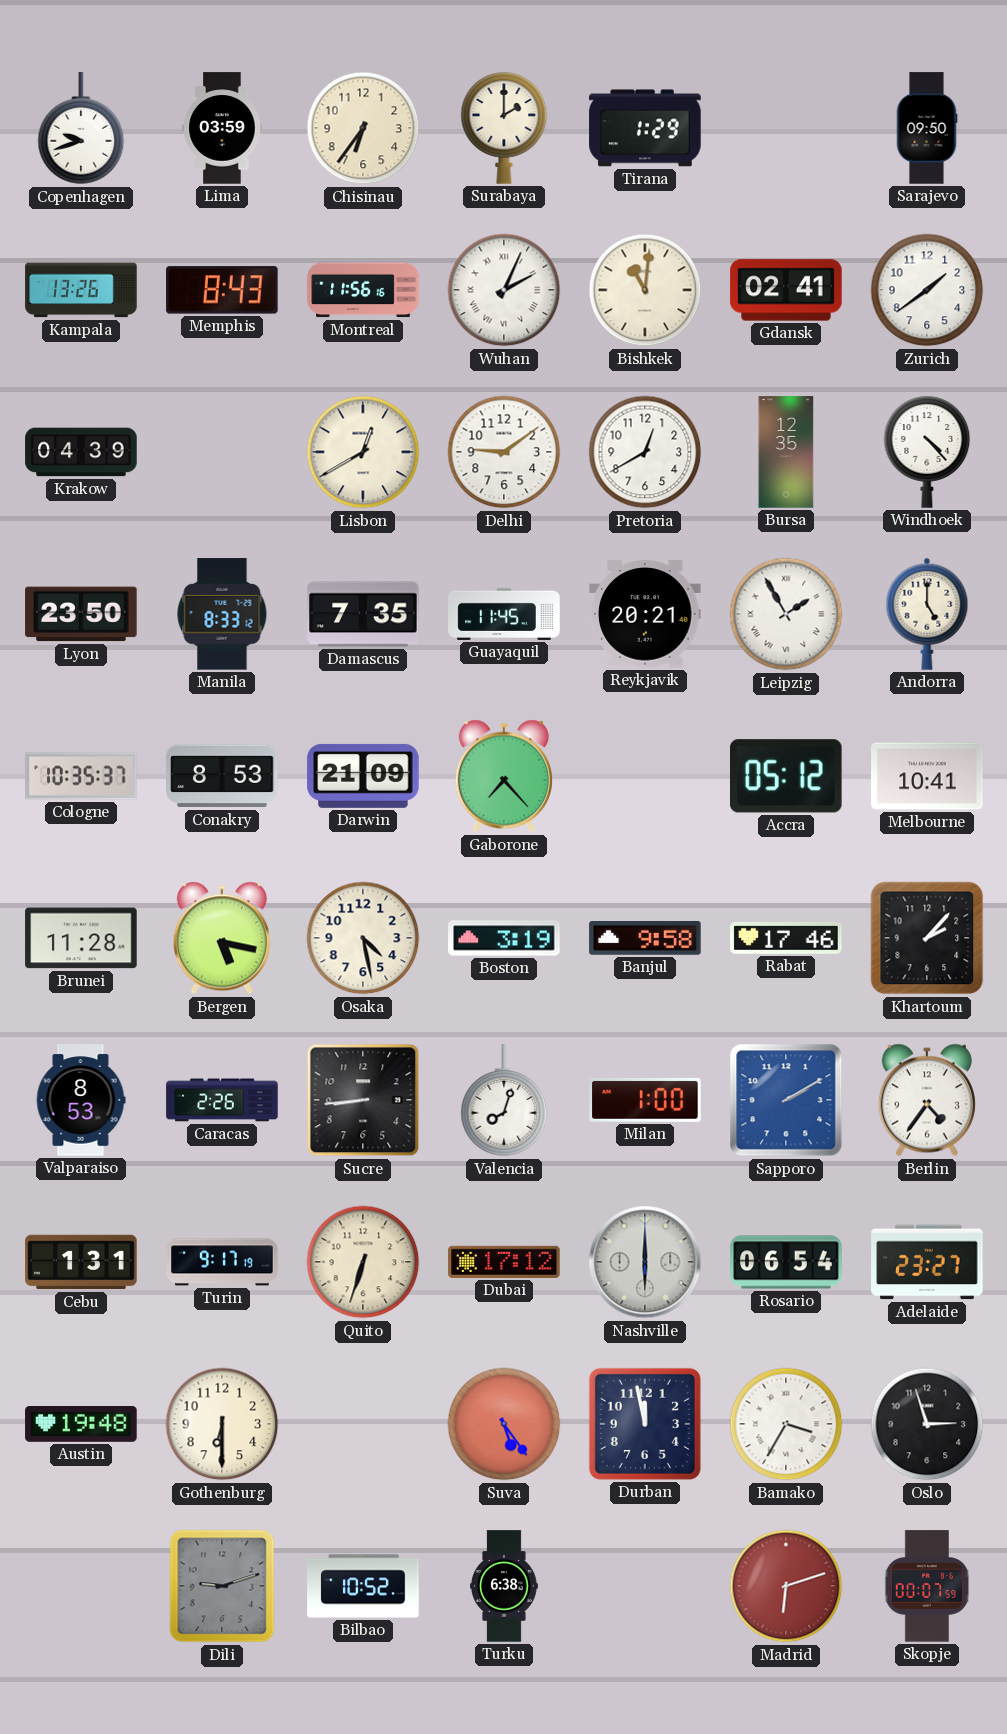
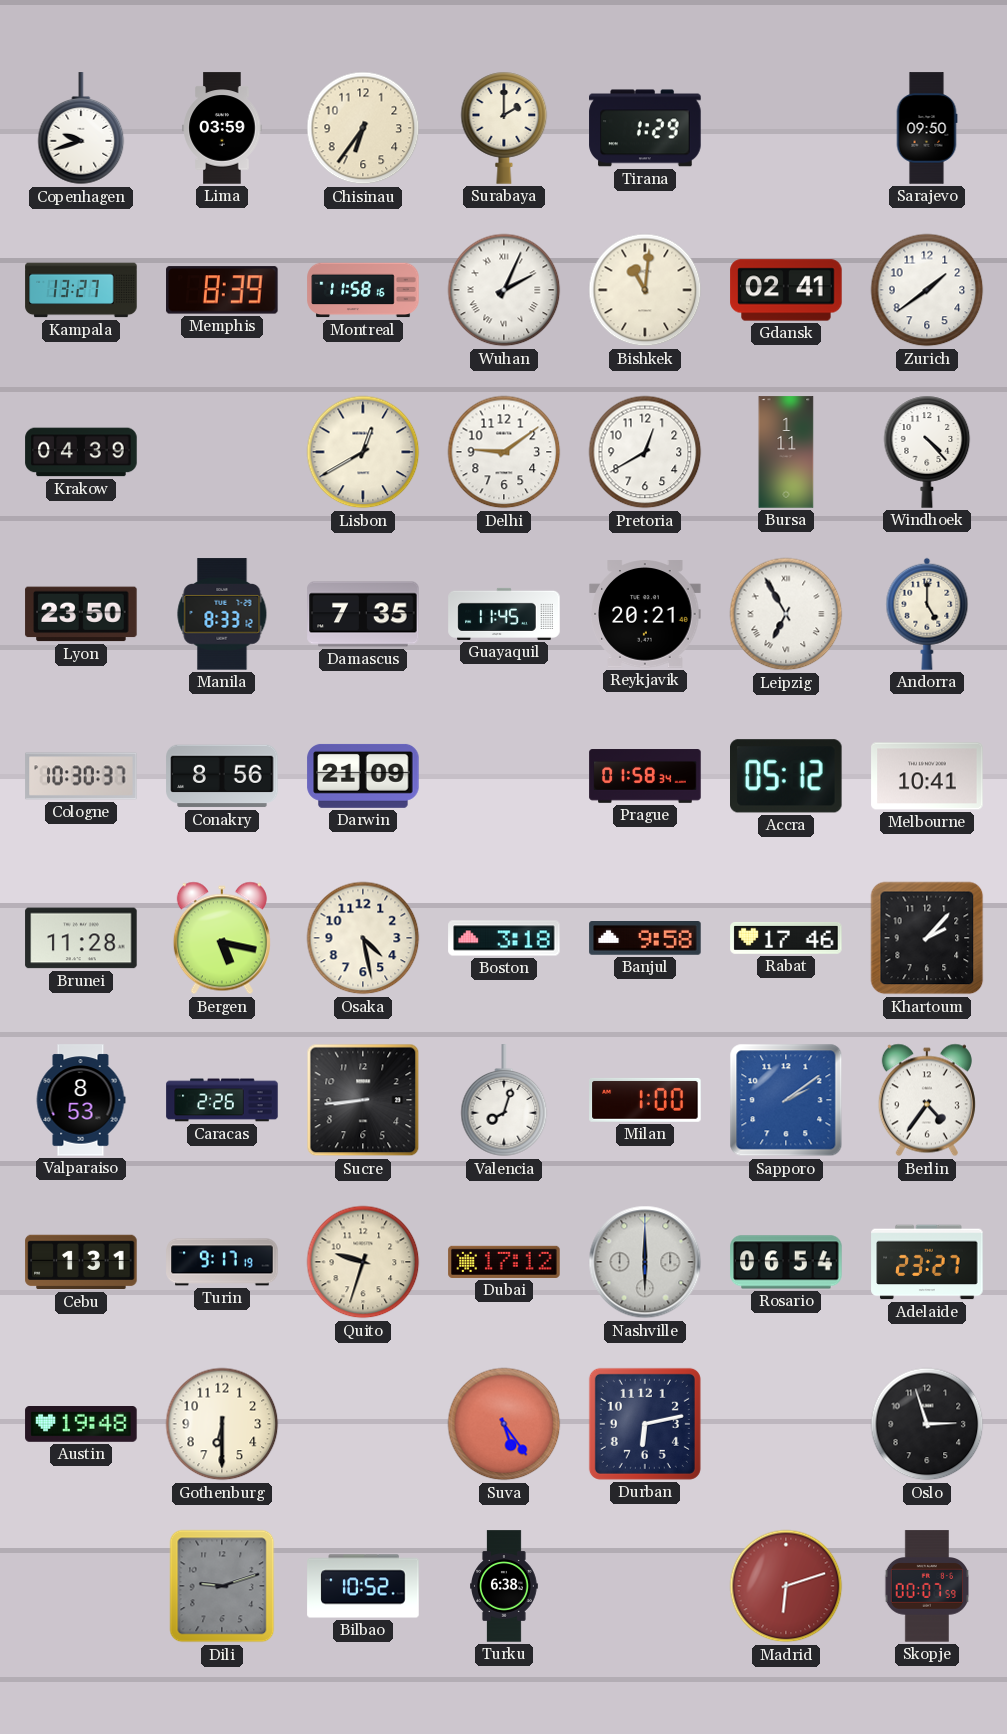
Kampala: 13:26 -> 13:27 (81, 290)
Memphis: 8:43 -> 8:39 (222, 290)
Montreal: 11:56 -> 11:58 (363, 290)
Bursa: 12:35 -> 1:11 (786, 452)
Leipzig: 1:55 -> 6:55 (786, 614)
Cologne: 10:35 -> 10:30 (81, 776)
Conakry: 8:53 -> 8:56 (222, 776)
Gaborone: 7:23 -> none (504, 776)
Prague: none -> 01:58 (645, 776)
Boston: 3:19 -> 3:18 (504, 938)
Sapporo: 2:10 -> 2:09 (786, 1100)
Quito: 6:33 -> 9:33 (363, 1262)
Durban: 11:58 -> 6:13 (645, 1424)
Bamako: 3:35 -> none (786, 1424)
